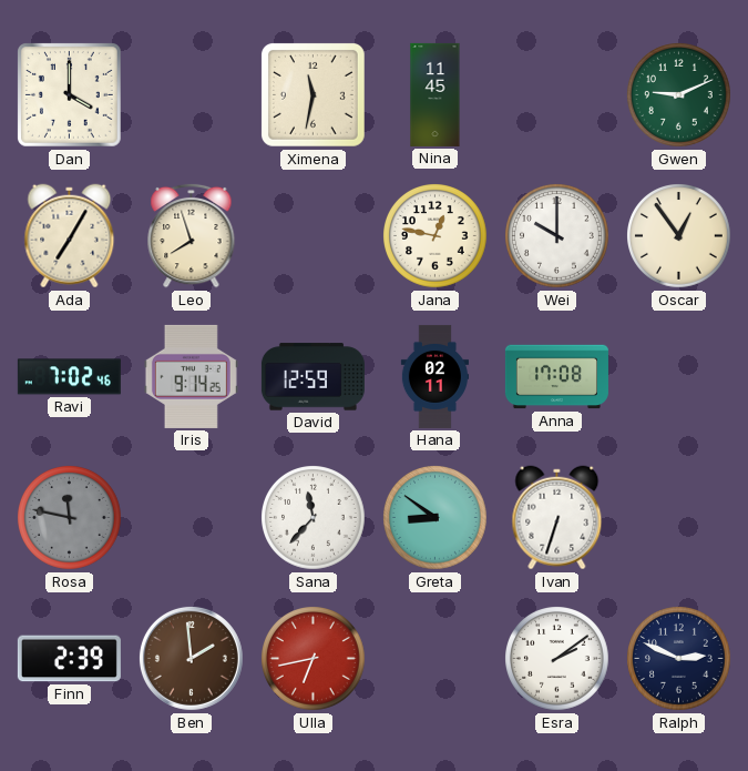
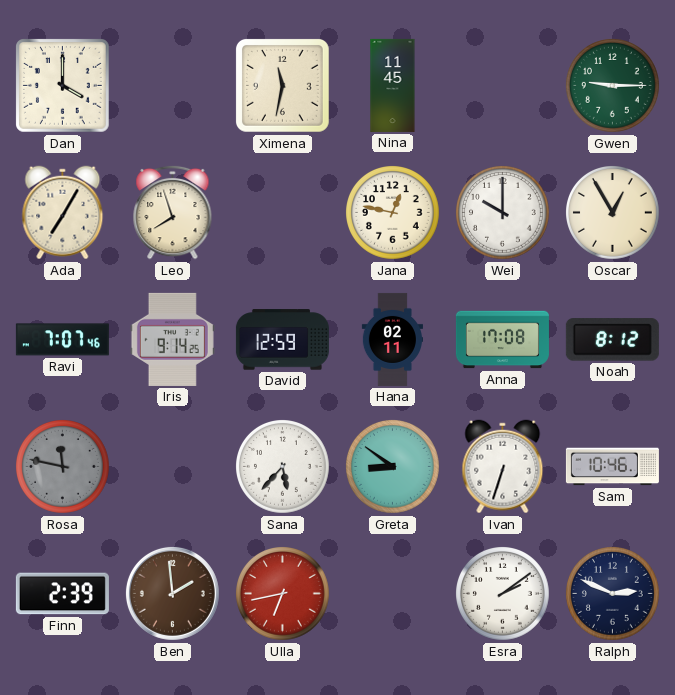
Gwen: 9:11 -> 9:15 (613, 86)
Oscar: 12:54 -> 12:55 (613, 213)
Ravi: 7:02 -> 7:07 (62, 340)
Noah: none -> 8:12 (612, 340)
Sana: 11:37 -> 5:37 (283, 467)
Sam: none -> 10:46 (612, 467)
